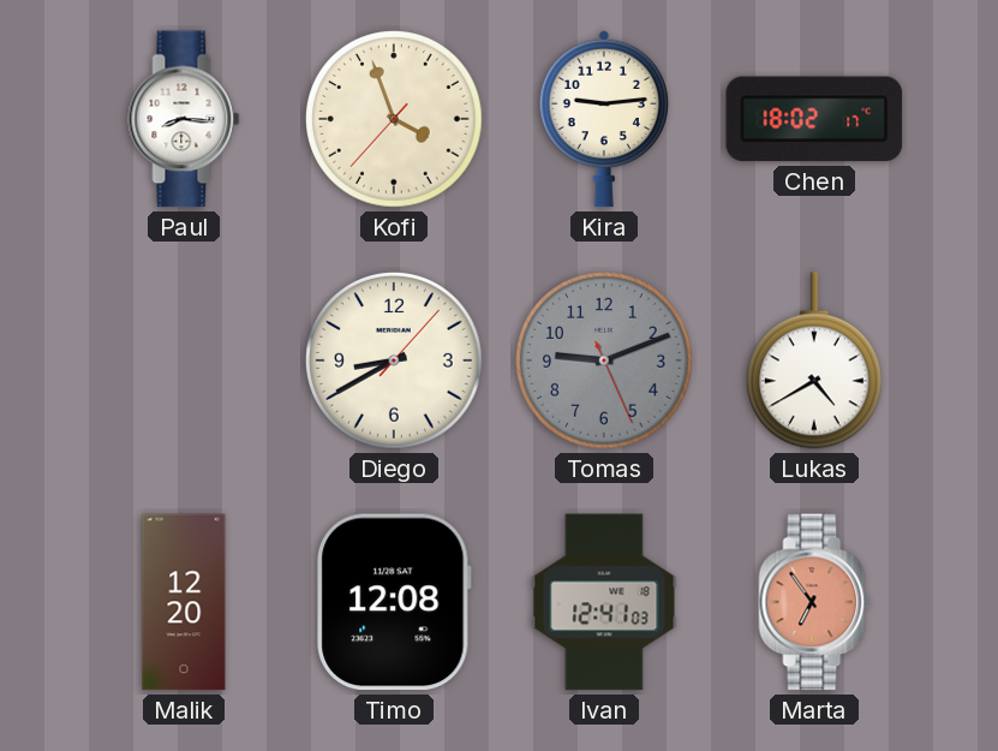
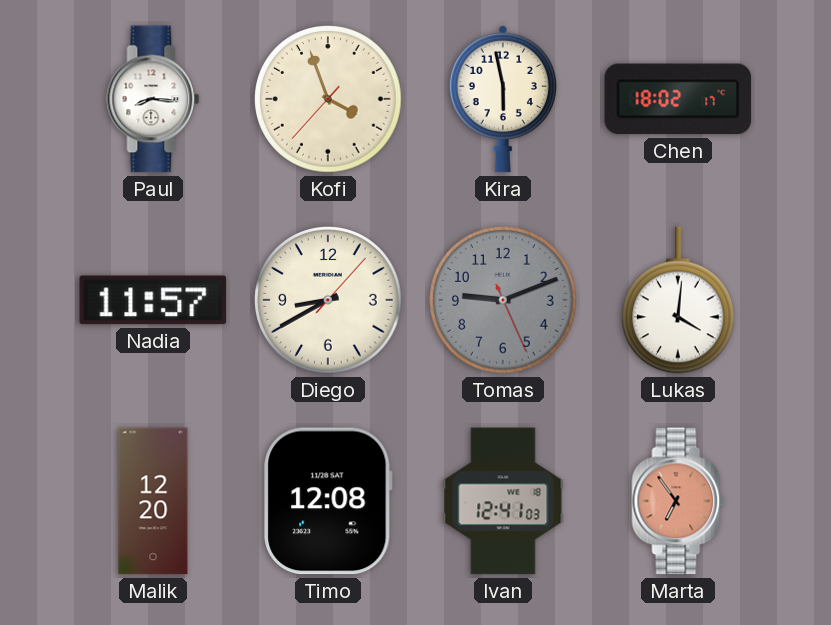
Kira: 9:14 -> 5:58 (503, 99)
Nadia: none -> 11:57 (153, 300)
Lukas: 4:40 -> 4:01 (678, 300)
